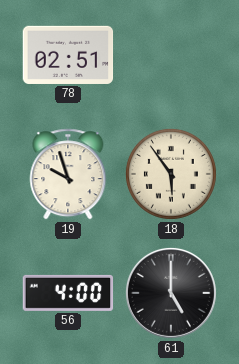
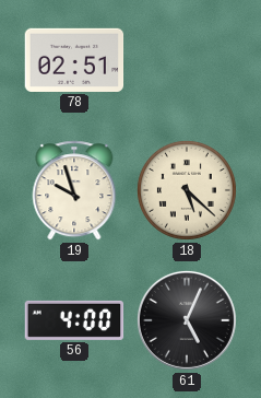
18: 5:54 -> 5:22 (187, 190)
61: 5:00 -> 5:04 (187, 320)
